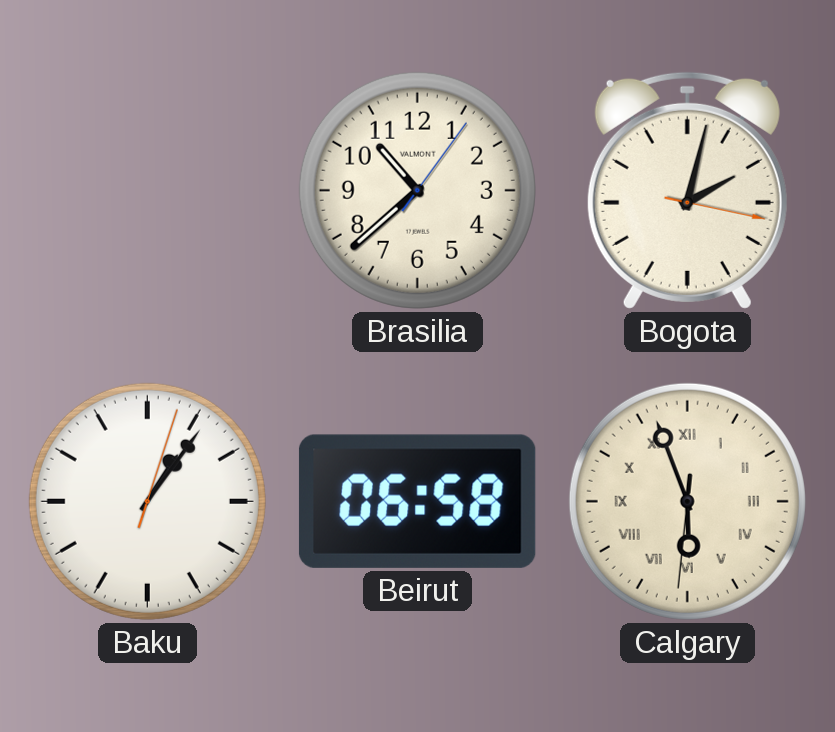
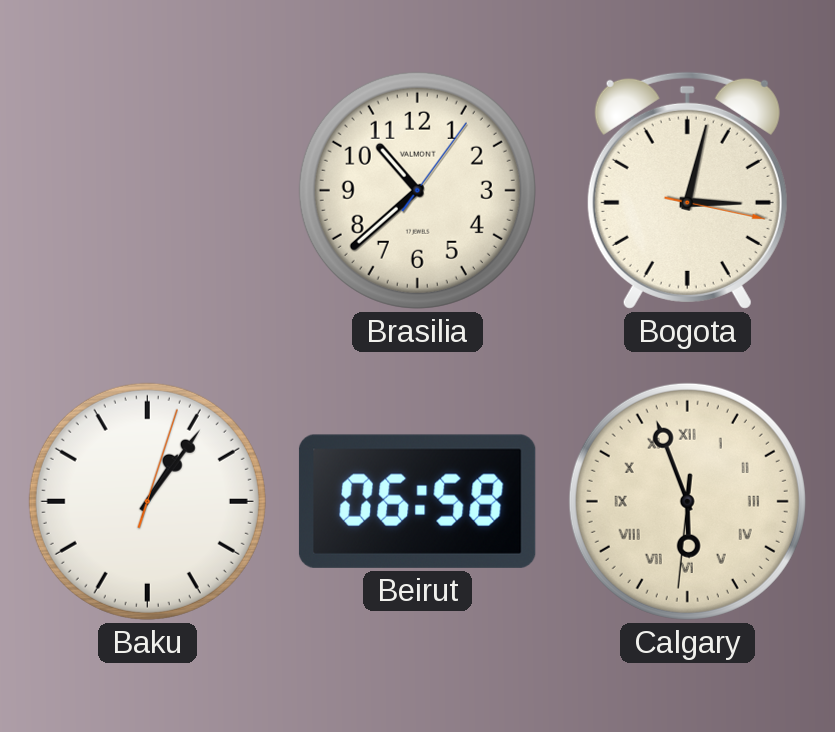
Bogota: 2:02 -> 3:02 (687, 190)
